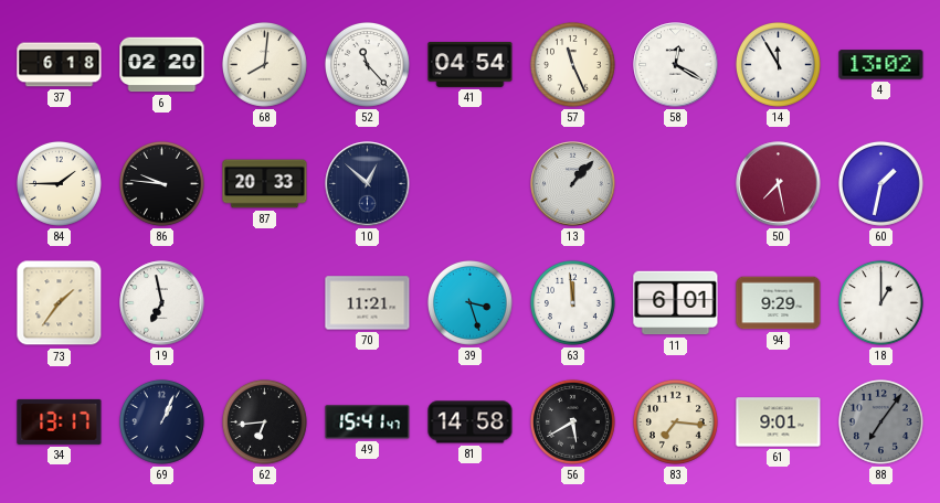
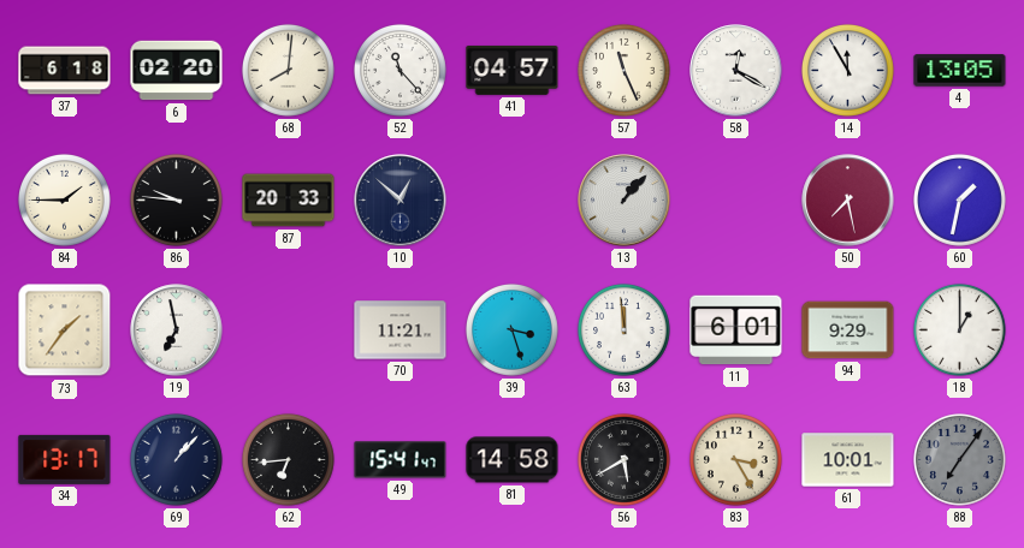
41: 04:54 -> 04:57 (513, 70)
4: 13:02 -> 13:05 (960, 71)
69: 1:04 -> 1:07 (176, 459)
83: 7:16 -> 3:25 (735, 459)
61: 9:01 -> 10:01 (848, 460)
